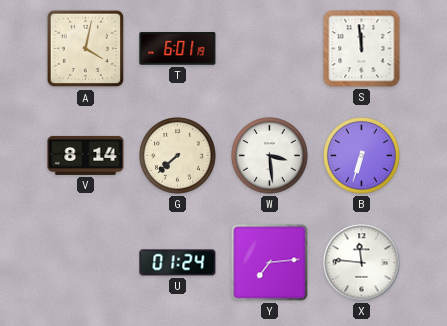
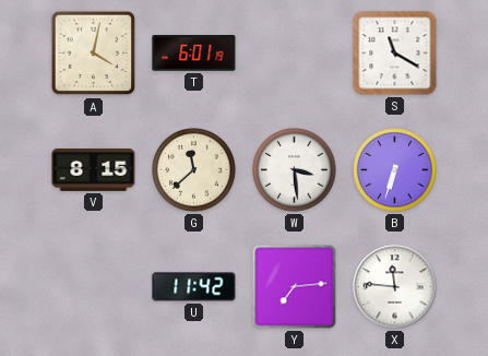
S: 11:59 -> 11:20 (395, 54)
V: 8:14 -> 8:15 (94, 169)
G: 7:38 -> 11:38 (194, 170)
U: 01:24 -> 11:42 (194, 287)
